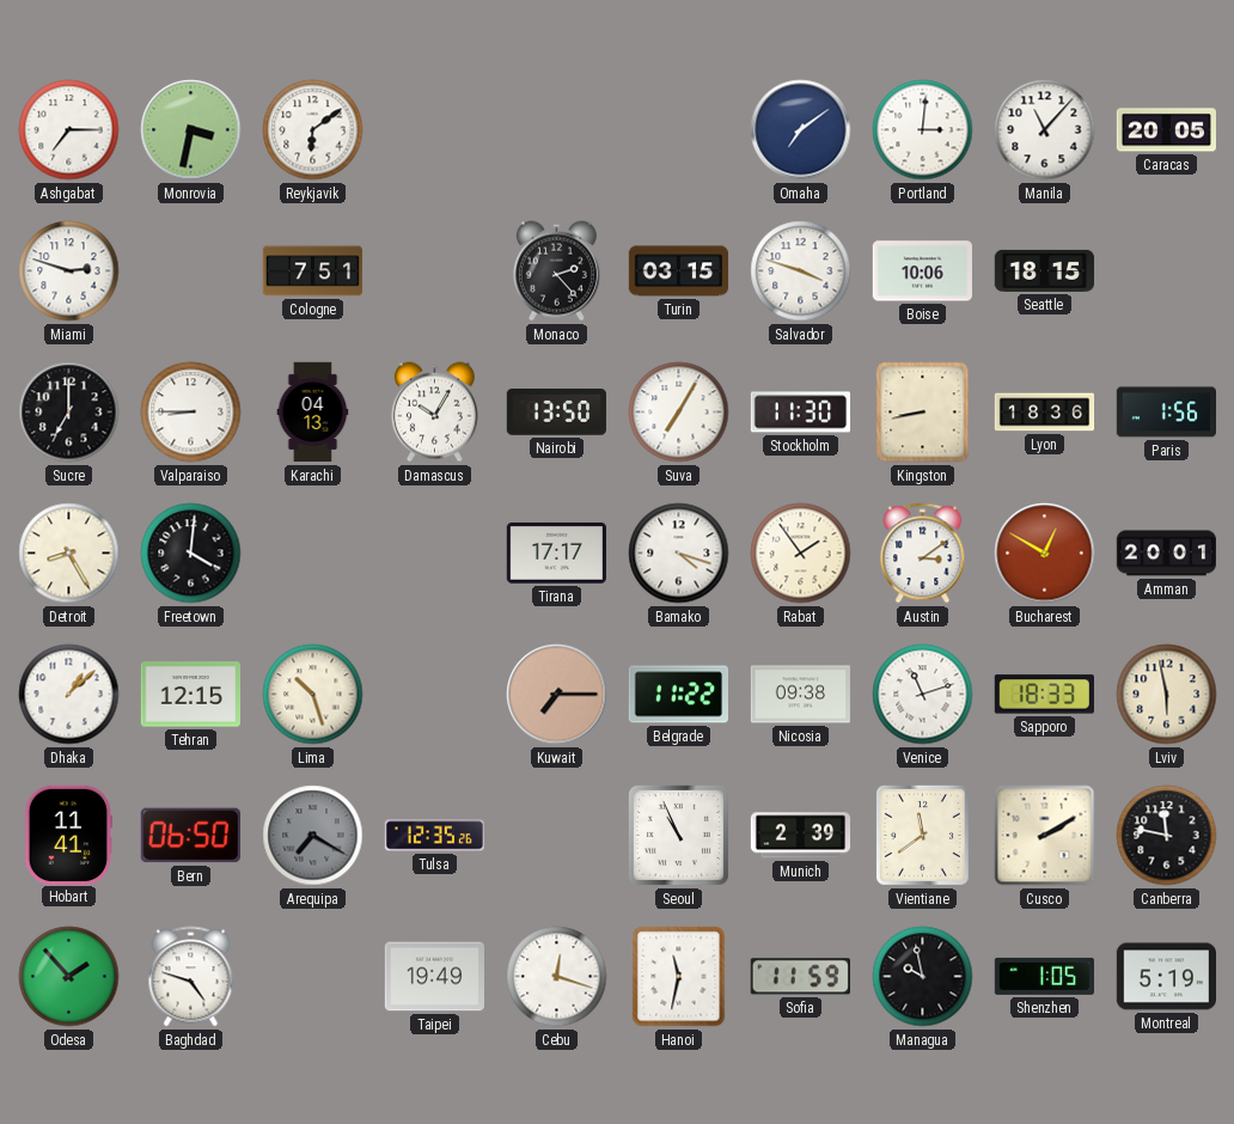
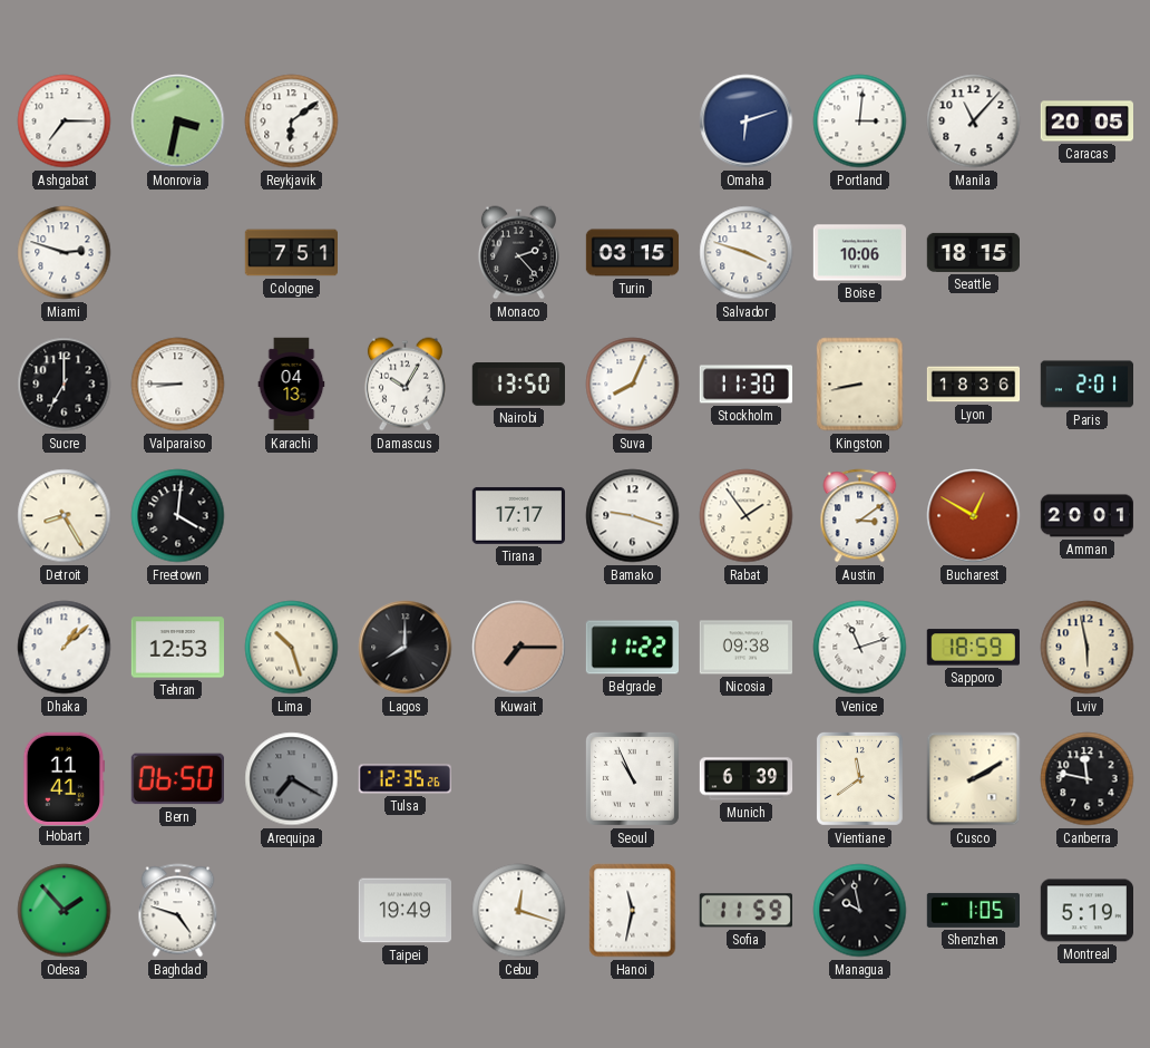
Omaha: 7:09 -> 6:12 (747, 122)
Suva: 7:05 -> 8:04 (633, 385)
Paris: 1:56 -> 2:01 (1086, 385)
Bamako: 4:18 -> 9:18 (633, 516)
Tehran: 12:15 -> 12:53 (177, 648)
Lagos: none -> 8:00 (406, 648)
Sapporo: 18:33 -> 18:59 (973, 648)
Munich: 2:39 -> 6:39 (747, 779)
